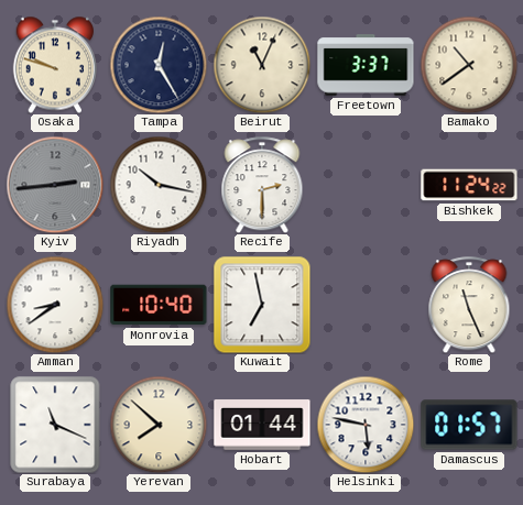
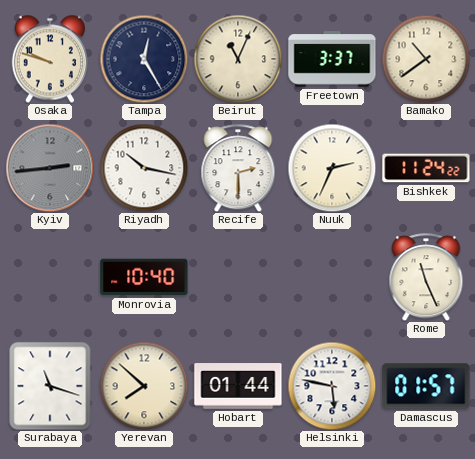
Nuuk: none -> 2:34 (332, 168)
Amman: 8:39 -> none (55, 305)
Kuwait: 6:58 -> none (262, 305)
Surabaya: 11:19 -> 11:18 (50, 386)
